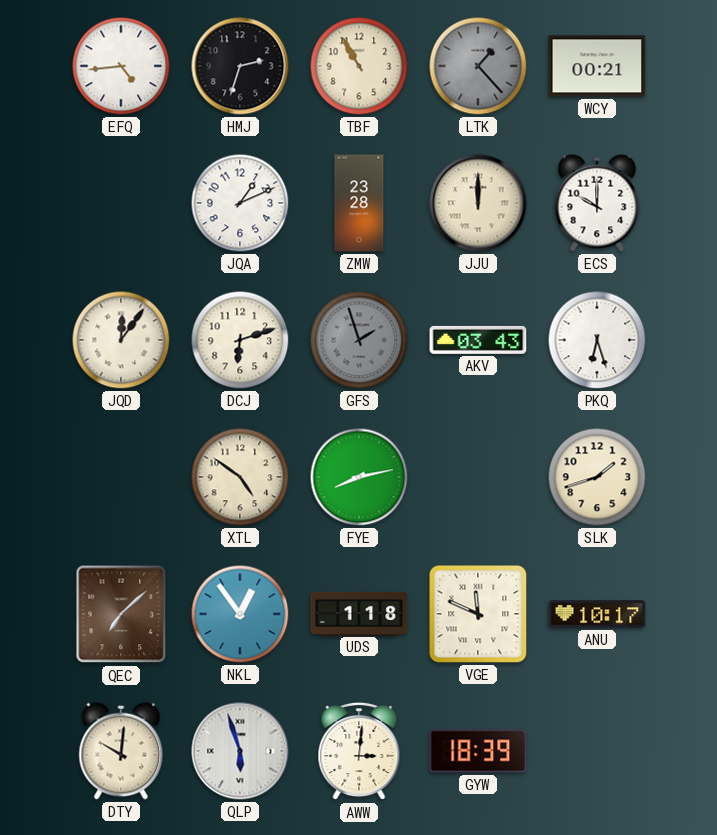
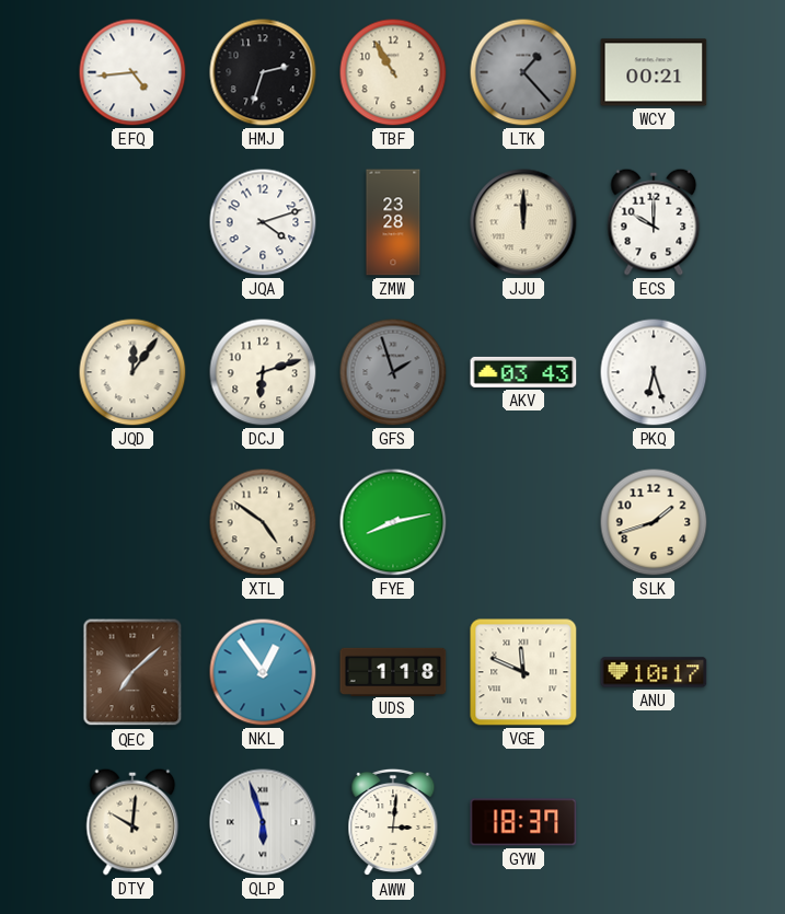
JQA: 1:11 -> 4:12 (263, 222)
GYW: 18:39 -> 18:37 (523, 822)
